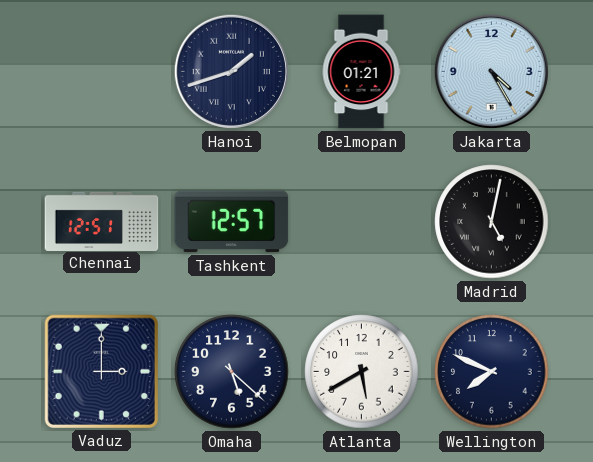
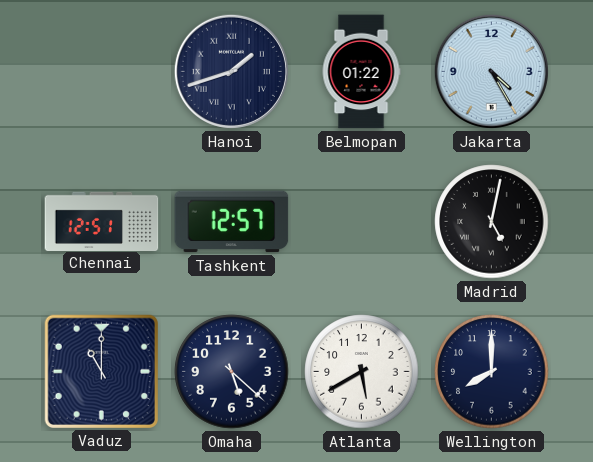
Belmopan: 01:21 -> 01:22 (361, 72)
Vaduz: 3:00 -> 11:00 (101, 371)
Wellington: 7:49 -> 8:00 (492, 372)
